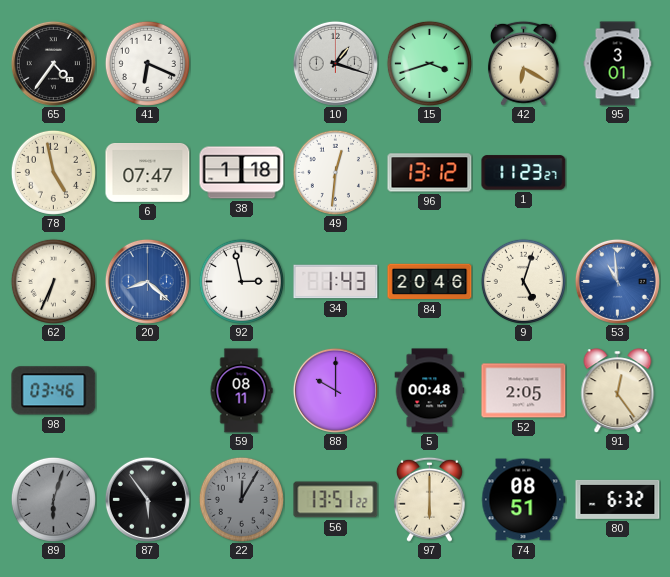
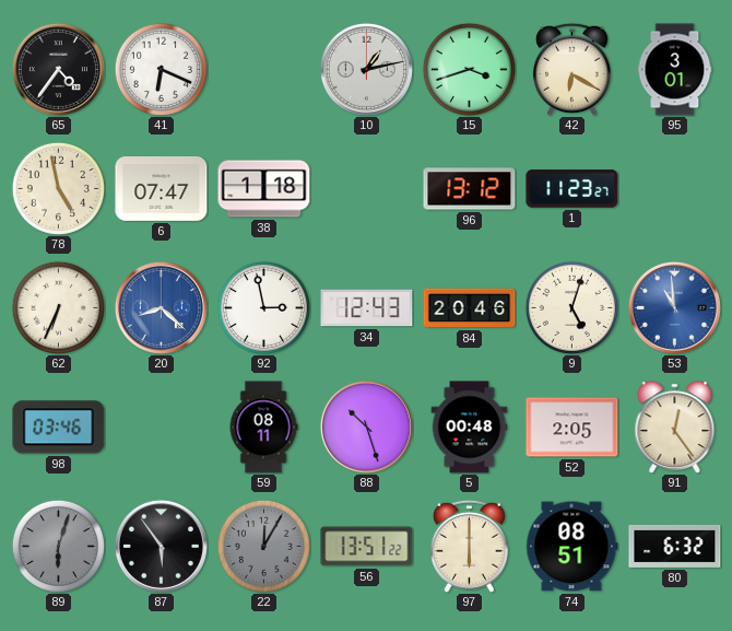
10: 1:18 -> 1:13 (366, 69)
49: 12:31 -> none (335, 172)
34: 1:43 -> 12:43 (367, 308)
88: 10:00 -> 10:27 (366, 426)
